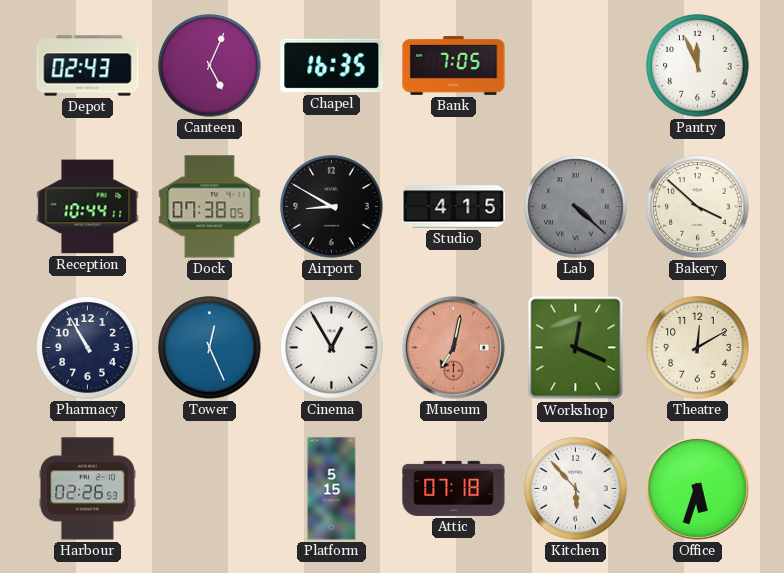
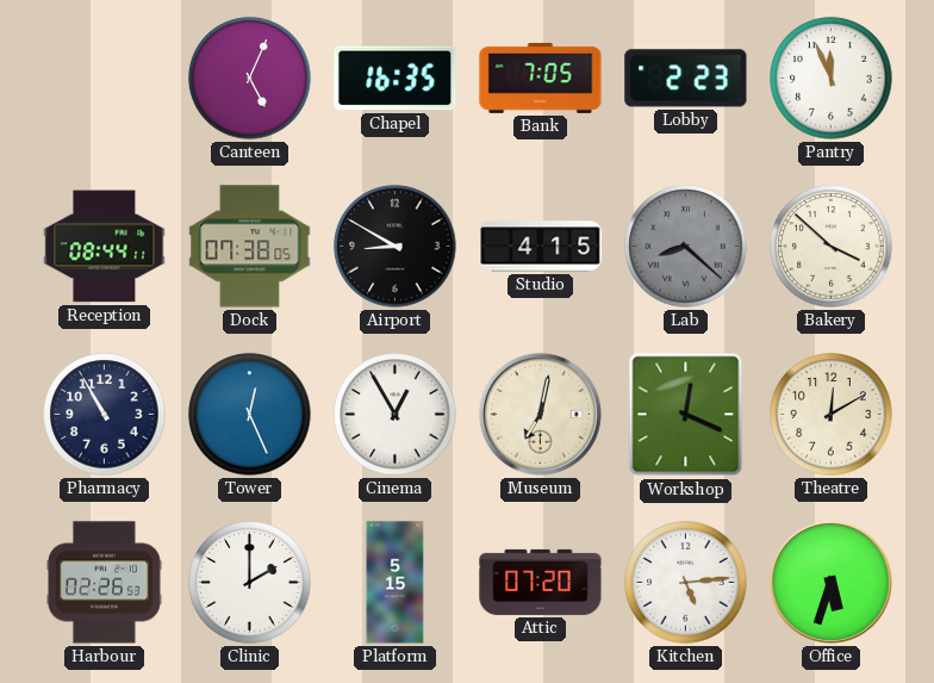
Depot: 02:43 -> none (88, 66)
Lobby: none -> 2:23 (686, 79)
Reception: 10:44 -> 08:44 (105, 247)
Lab: 4:22 -> 8:22 (686, 247)
Museum dial: salmon -> cream (540, 414)
Clinic: none -> 2:00 (250, 583)
Attic: 07:18 -> 07:20 (541, 582)
Kitchen: 5:53 -> 5:14 (686, 583)
